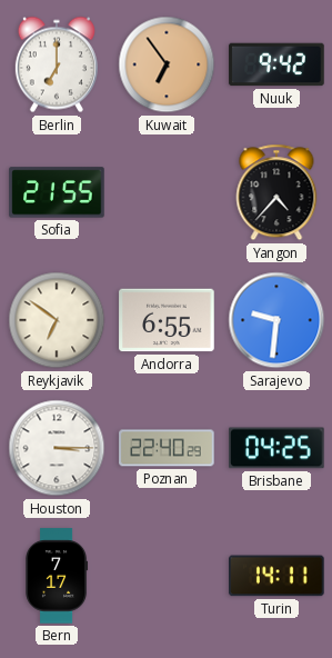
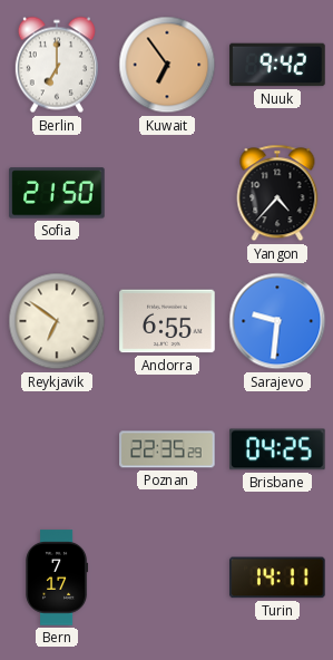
Sofia: 21:55 -> 21:50 (57, 193)
Houston: 3:15 -> none (57, 448)
Poznan: 22:40 -> 22:35 (167, 449)
